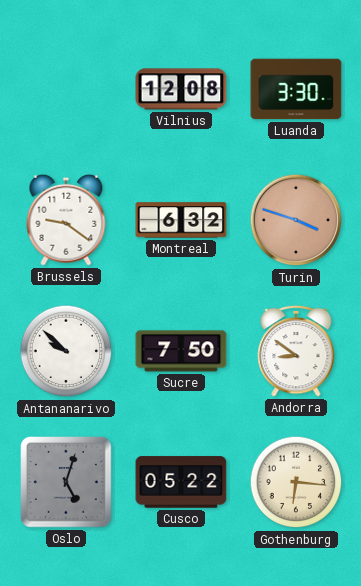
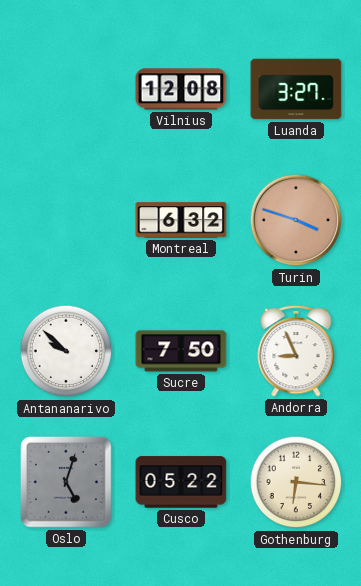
Luanda: 3:30 -> 3:27 (296, 89)
Brussels: 9:21 -> none (66, 220)
Andorra: 8:51 -> 8:56 (296, 351)
